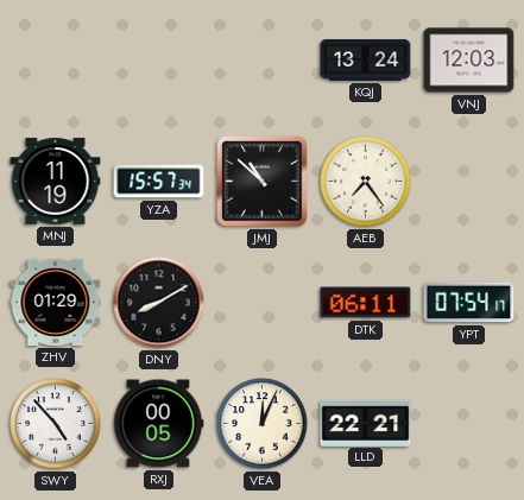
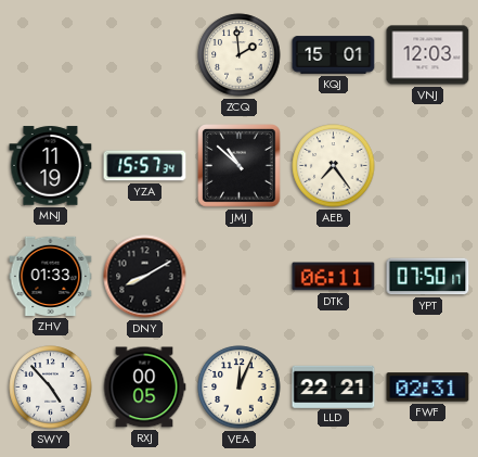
ZCQ: none -> 1:59 (240, 55)
KQJ: 13:24 -> 15:01 (334, 55)
ZHV: 01:29 -> 01:33 (51, 276)
YPT: 07:54 -> 07:50 (428, 277)
FWF: none -> 02:31 (428, 388)
